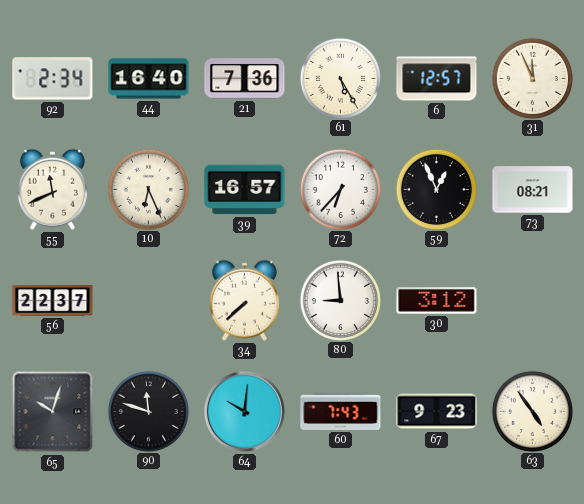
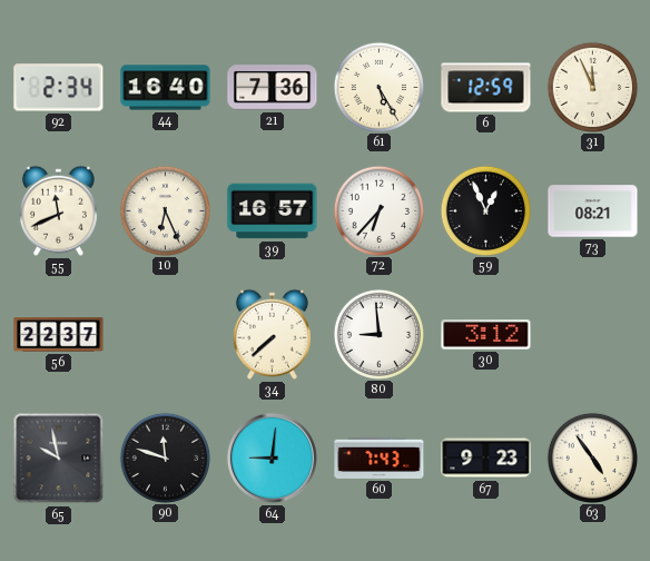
6: 12:57 -> 12:59 (486, 88)
65: 10:03 -> 9:58 (59, 459)
64: 10:01 -> 9:01 (272, 457)
